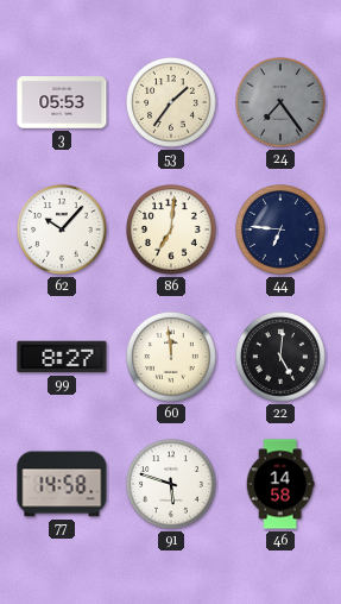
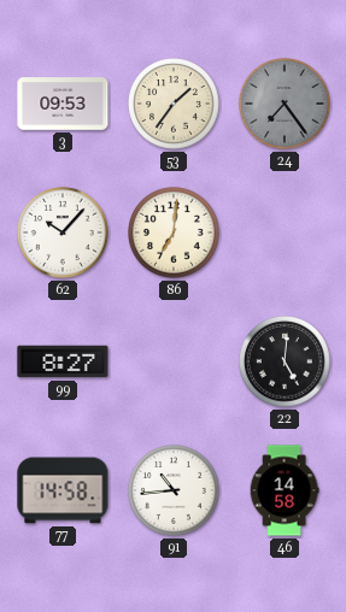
3: 05:53 -> 09:53 (63, 104)
44: 6:46 -> none (280, 229)
60: 11:59 -> none (171, 357)
91: 5:48 -> 10:44 (174, 490)
